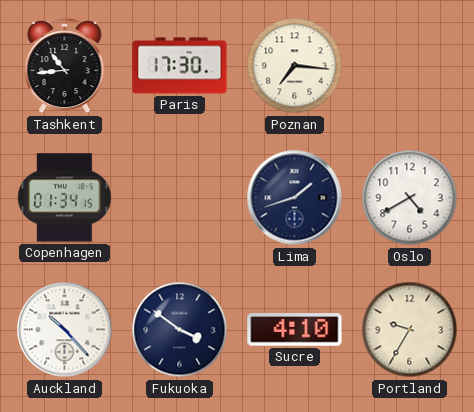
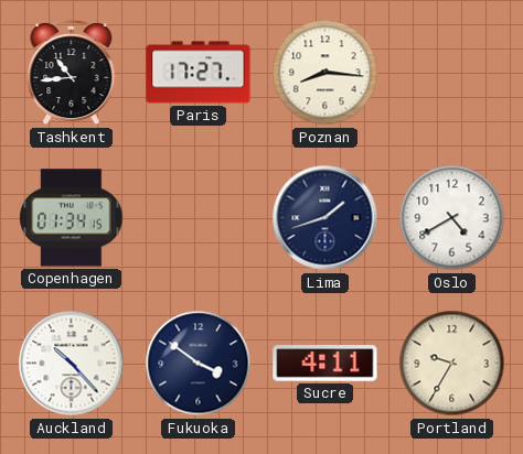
Paris: 17:30 -> 17:27 (199, 73)
Poznan: 7:16 -> 8:16 (325, 73)
Sucre: 4:10 -> 4:11 (325, 364)
